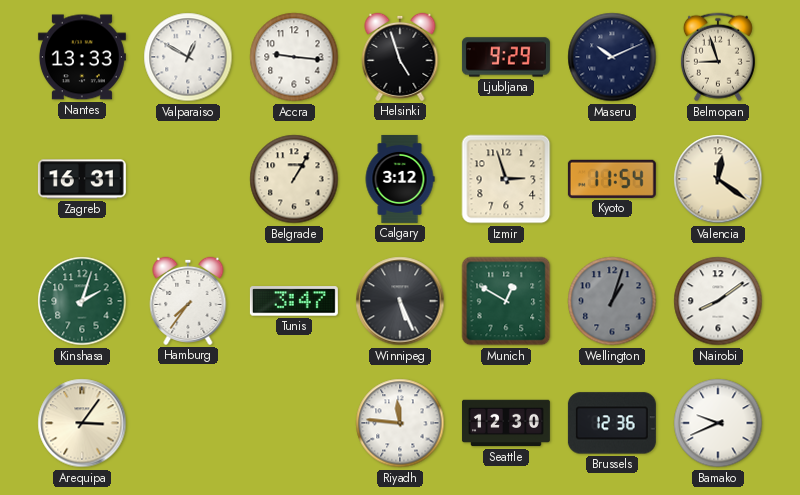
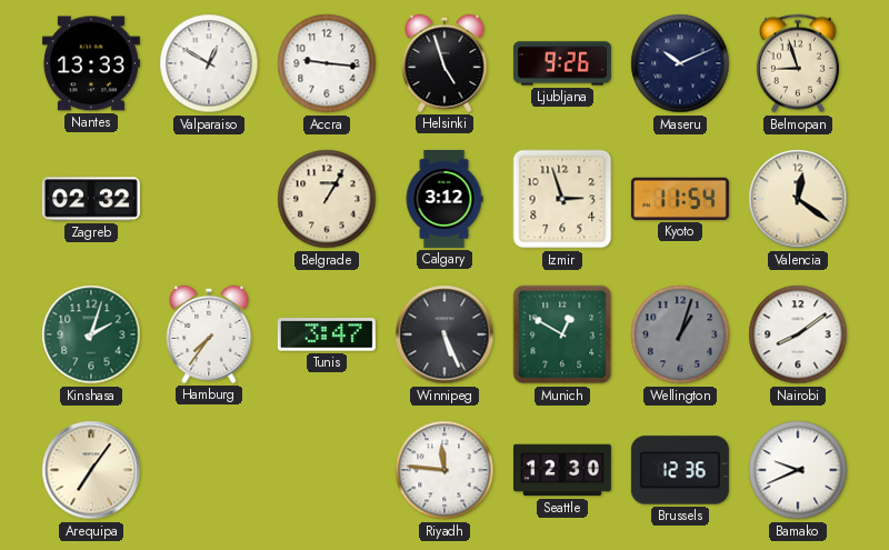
Ljubljana: 9:29 -> 9:26 (562, 63)
Zagreb: 16:31 -> 02:32 (91, 199)
Arequipa: 3:06 -> 7:06 (91, 470)
